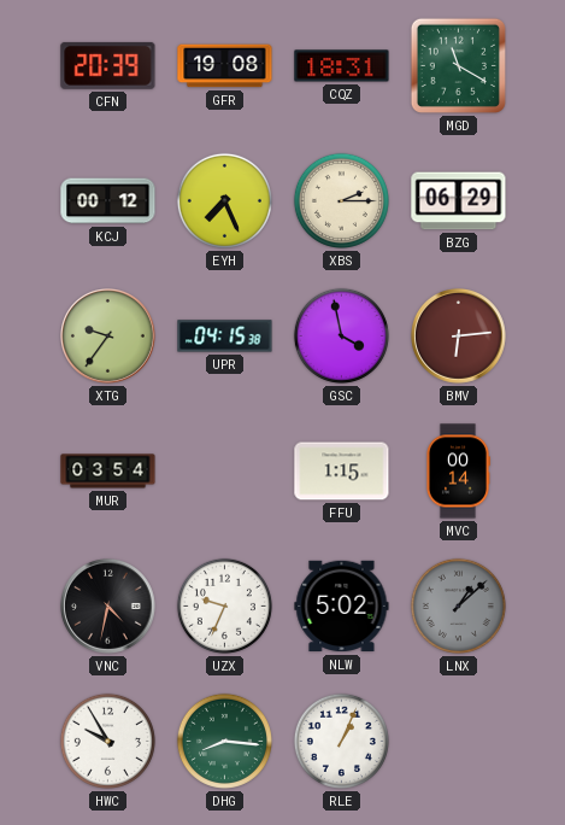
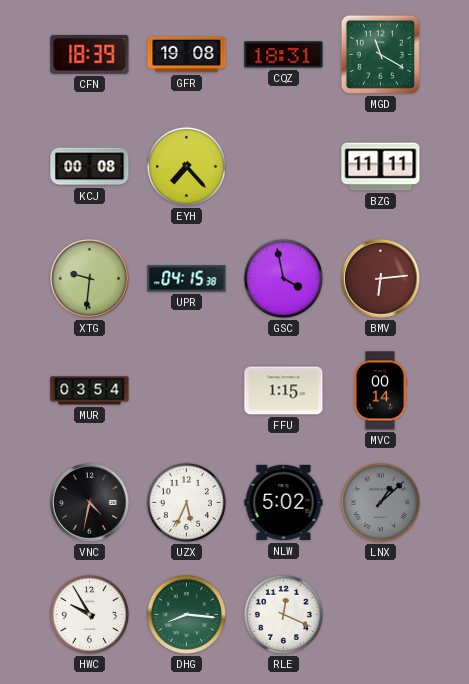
CFN: 20:39 -> 18:39 (90, 54)
KCJ: 00:12 -> 00:08 (90, 167)
EYH: 7:26 -> 7:23 (186, 166)
XBS: 2:15 -> none (341, 200)
BZG: 06:29 -> 11:11 (381, 167)
XTG: 9:36 -> 9:31 (90, 279)
UZX: 9:34 -> 5:34 (186, 502)
RLE: 1:04 -> 12:19 (283, 614)
